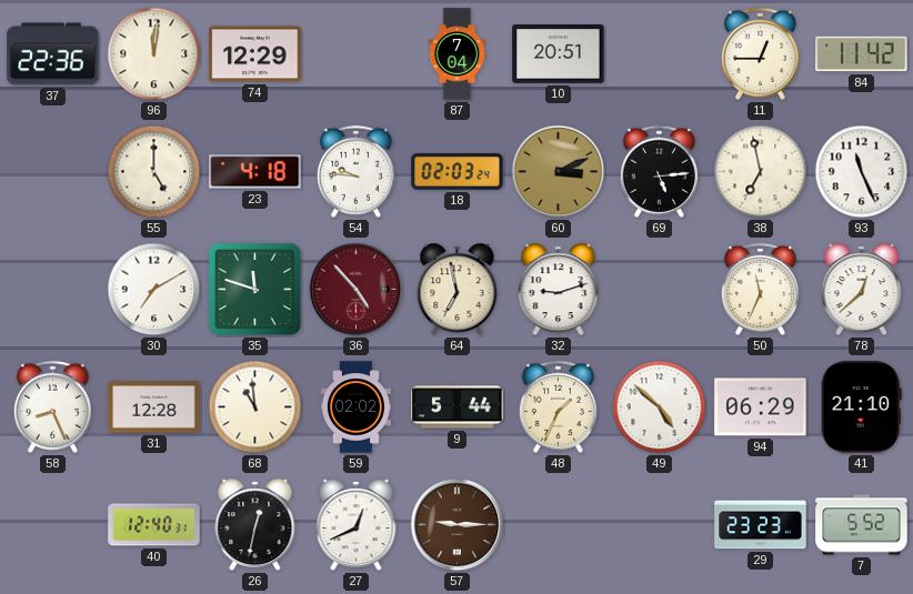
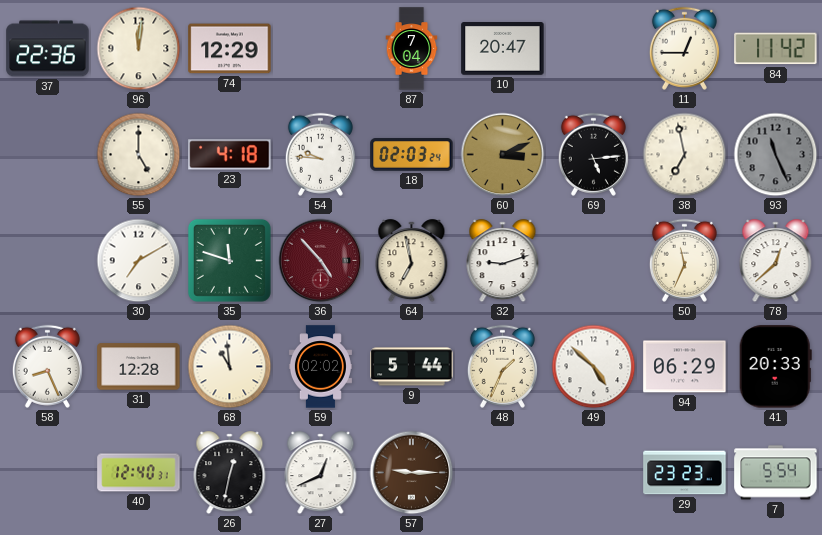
10: 20:51 -> 20:47 (503, 49)
93 dial: white -> grey (776, 155)
41: 21:10 -> 20:33 (775, 367)
7: 5:52 -> 5:54 (776, 473)
